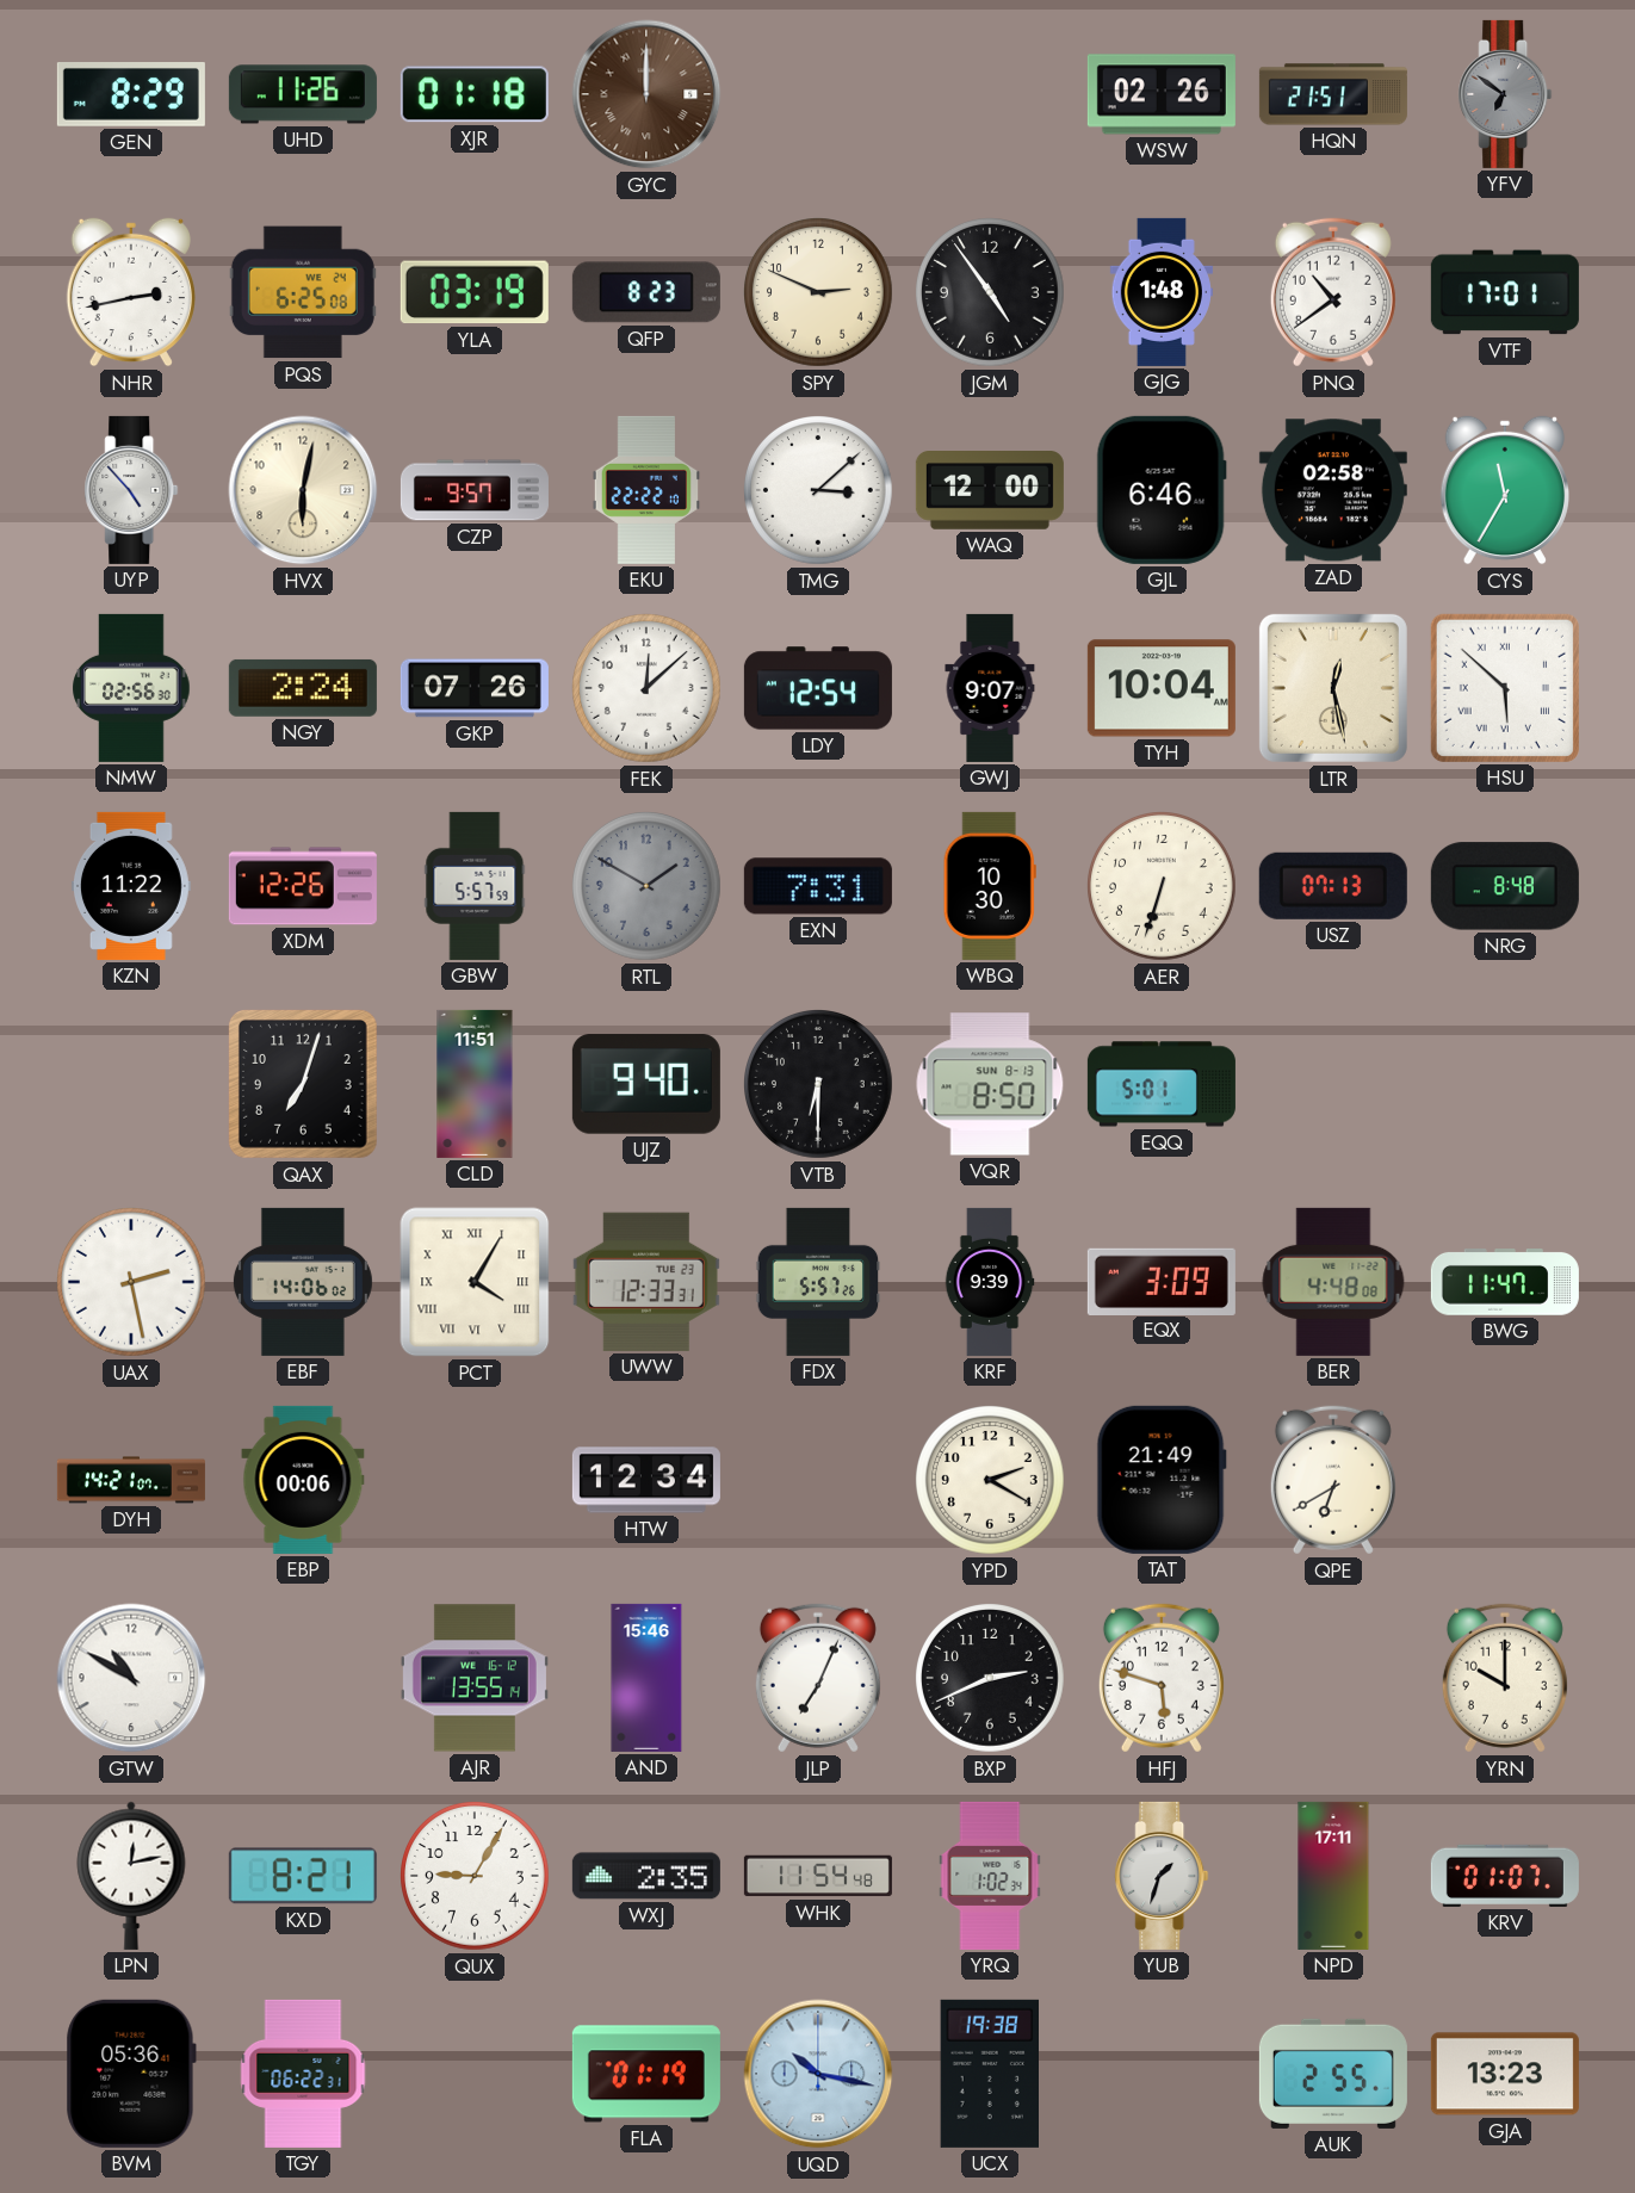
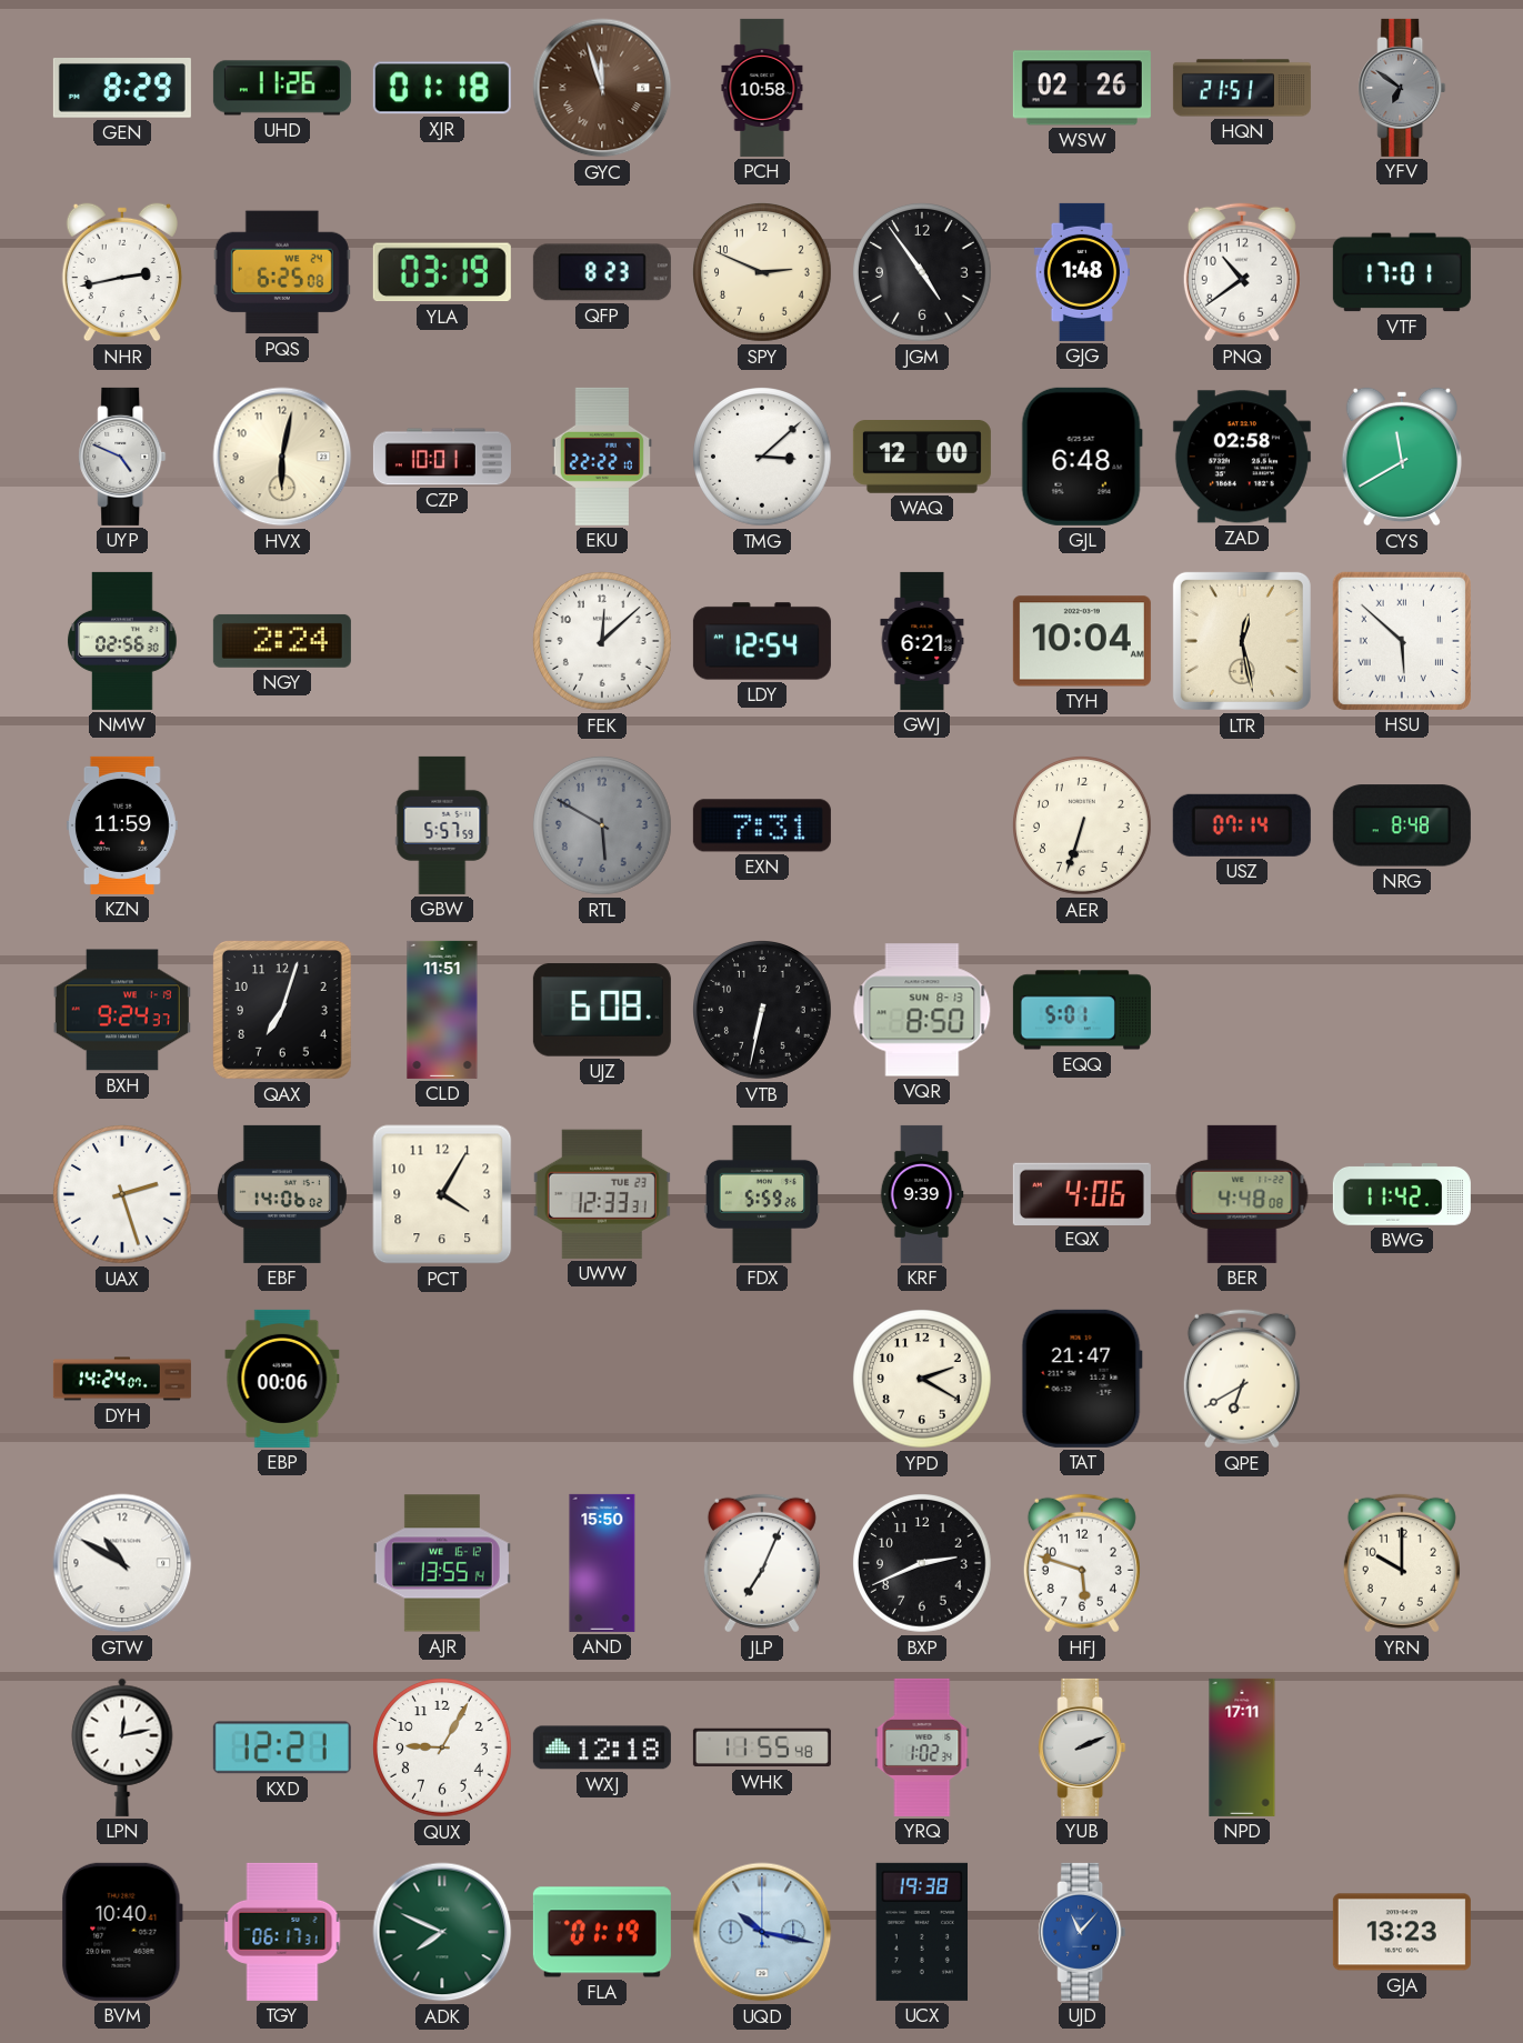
GYC: 12:00 -> 11:57 (602, 88)
PCH: none -> 10:58 (762, 88)
UYP: 4:53 -> 4:49 (122, 457)
CZP: 9:57 -> 10:01 (442, 457)
GJL: 6:46 -> 6:48 (1082, 457)
CYS: 11:35 -> 11:40 (1402, 457)
GKP: 07:26 -> none (475, 688)
GWJ: 9:07 -> 6:21 (922, 641)
KZN: 11:22 -> 11:59 (122, 825)
XDM: 12:26 -> none (303, 886)
RTL: 1:50 -> 5:50 (603, 827)
WBQ: 10:30 -> none (990, 886)
USZ: 07:13 -> 07:14 (1242, 825)
BXH: none -> 9:24 (122, 1010)
UJZ: 9:40 -> 6:08 (602, 1010)
VTB: 6:30 -> 6:32 (763, 1011)
UAX: 2:28 -> 2:27 (123, 1195)
PCT numerals: Roman -> Arabic (442, 1194)
FDX: 5:57 -> 5:59 (762, 1194)
EQX: 3:09 -> 4:06 (1082, 1193)
BWG: 11:47 -> 11:42 (1402, 1195)
DYH: 14:21 -> 14:24 (122, 1379)
HTW: 12:34 -> none (646, 1480)
TAT: 21:49 -> 21:47 (1082, 1379)
AND: 15:46 -> 15:50 (602, 1563)
KXD: 8:21 -> 12:21 (282, 1747)
WXJ: 2:35 -> 12:18 (602, 1747)
WHK: 11:54 -> 11:55 (762, 1747)
YUB: 1:33 -> 2:11 (1082, 1747)
KRV: 01:07 -> none (1505, 1876)
BVM: 05:36 -> 10:40 (122, 1932)
TGY: 06:22 -> 06:17 (282, 1932)
ADK: none -> 7:49 (442, 1932)
UJD: none -> 11:07 (1082, 1932)
AUK: 2:55 -> none (1333, 2074)
